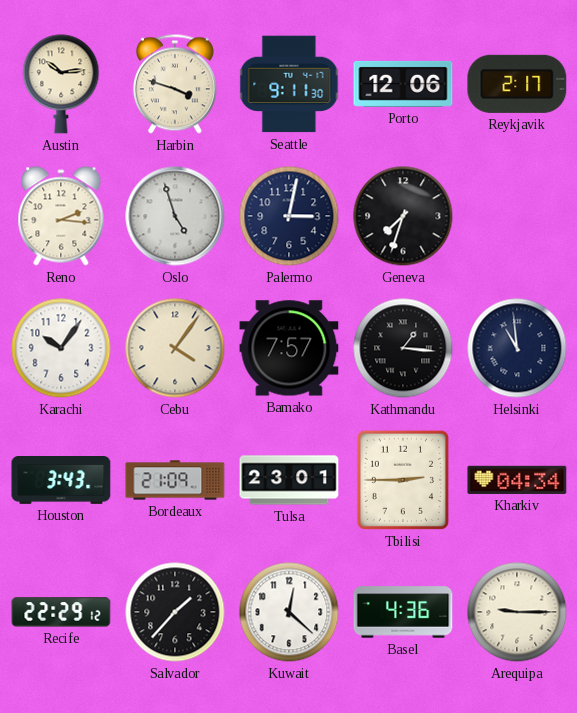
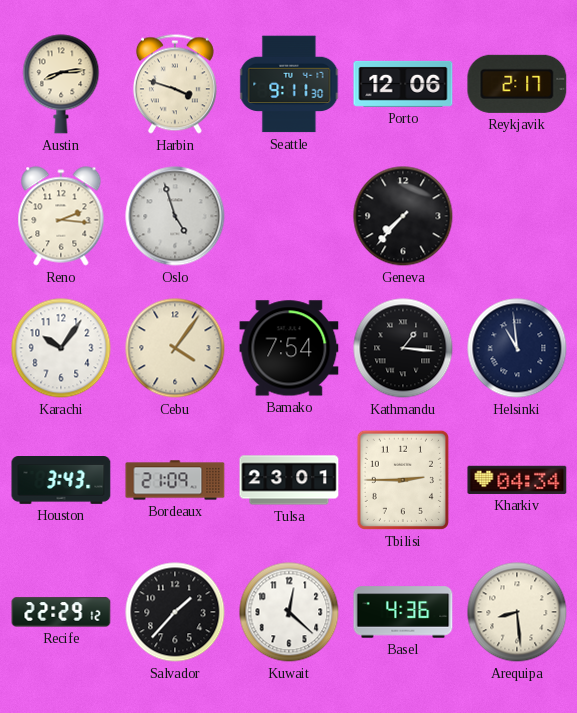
Austin: 10:14 -> 8:14 (61, 84)
Palermo: 3:02 -> none (289, 216)
Geneva: 7:33 -> 7:37 (403, 216)
Bamako: 7:57 -> 7:54 (289, 348)
Arequipa: 9:15 -> 8:29 (517, 612)
